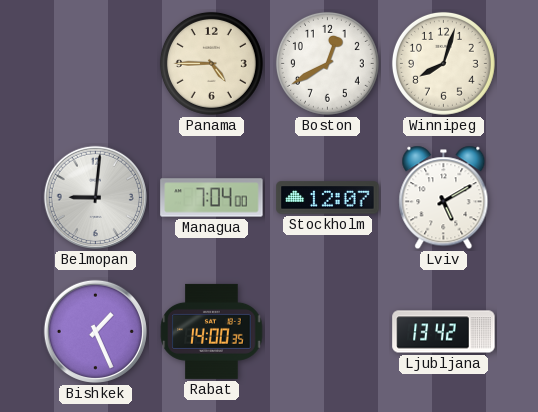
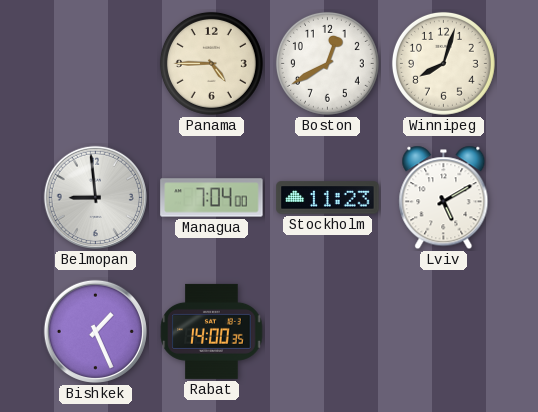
Belmopan: 9:01 -> 8:59 (95, 197)
Stockholm: 12:07 -> 11:23 (328, 198)
Ljubljana: 13:42 -> none (444, 332)
